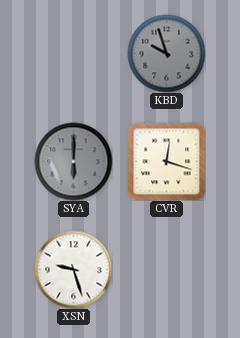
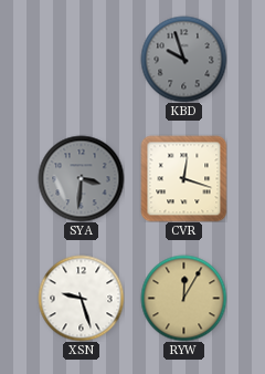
SYA: 6:00 -> 3:31 (81, 178)
RYW: none -> 12:05 (183, 298)
